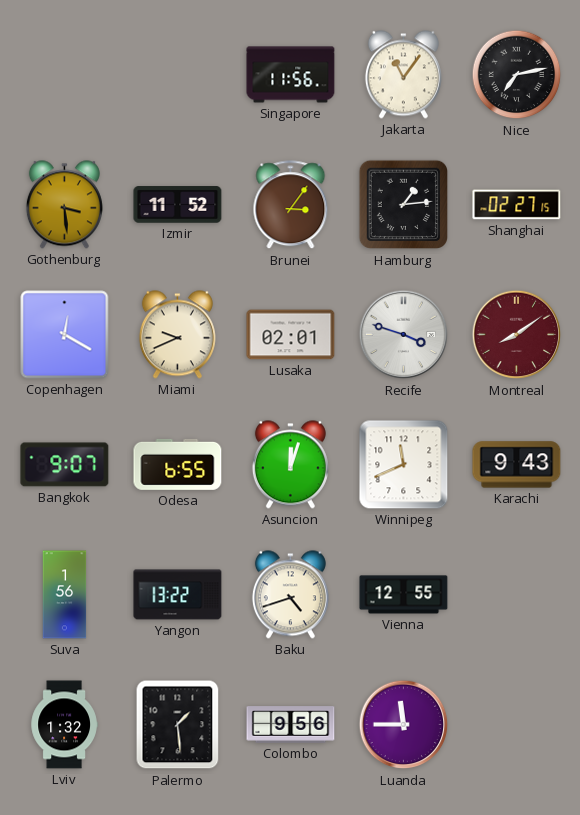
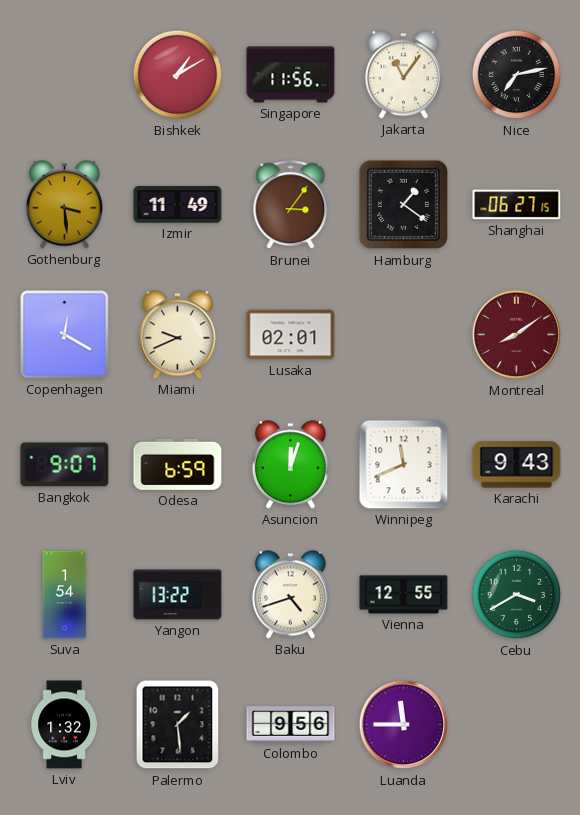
Bishkek: none -> 1:10 (178, 75)
Izmir: 11:52 -> 11:49 (178, 205)
Hamburg: 1:14 -> 1:21 (404, 205)
Shanghai: 02:27 -> 06:27 (517, 205)
Recife: 3:48 -> none (404, 335)
Odesa: 6:55 -> 6:59 (178, 464)
Suva: 1:56 -> 1:54 (65, 595)
Cebu: none -> 3:40 (517, 595)
